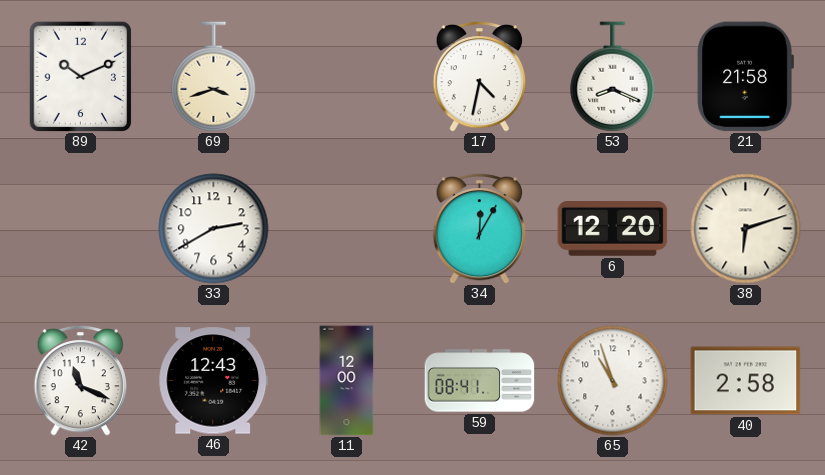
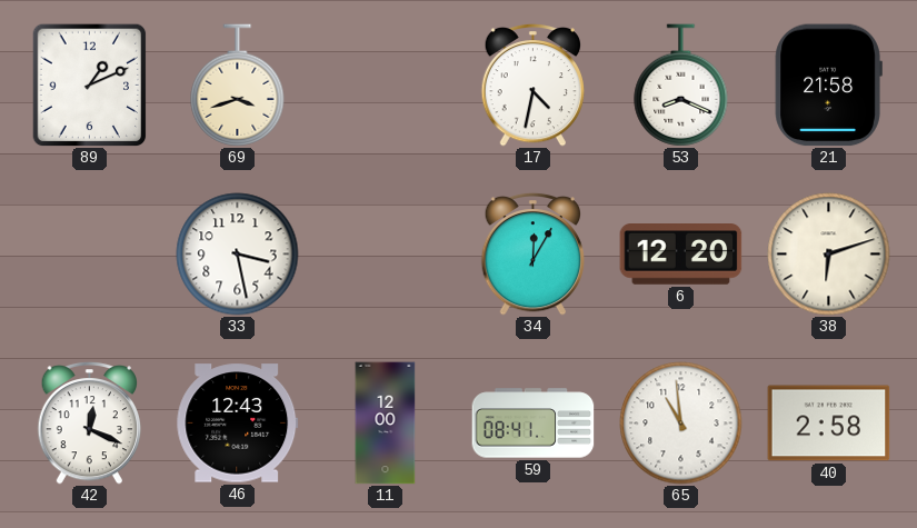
89: 10:11 -> 1:11 (90, 84)
33: 2:40 -> 3:28 (238, 255)
42: 11:19 -> 12:19 (90, 422)
65: 10:57 -> 10:59 (681, 424)
